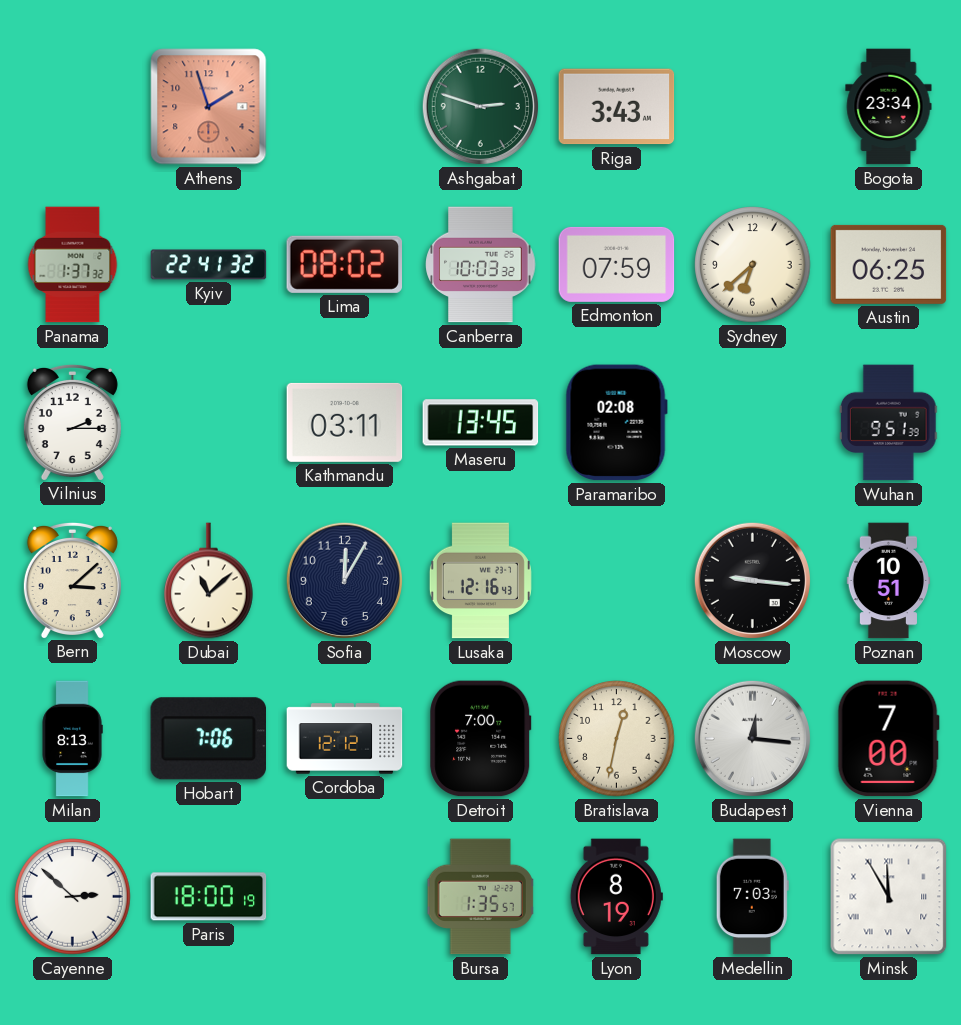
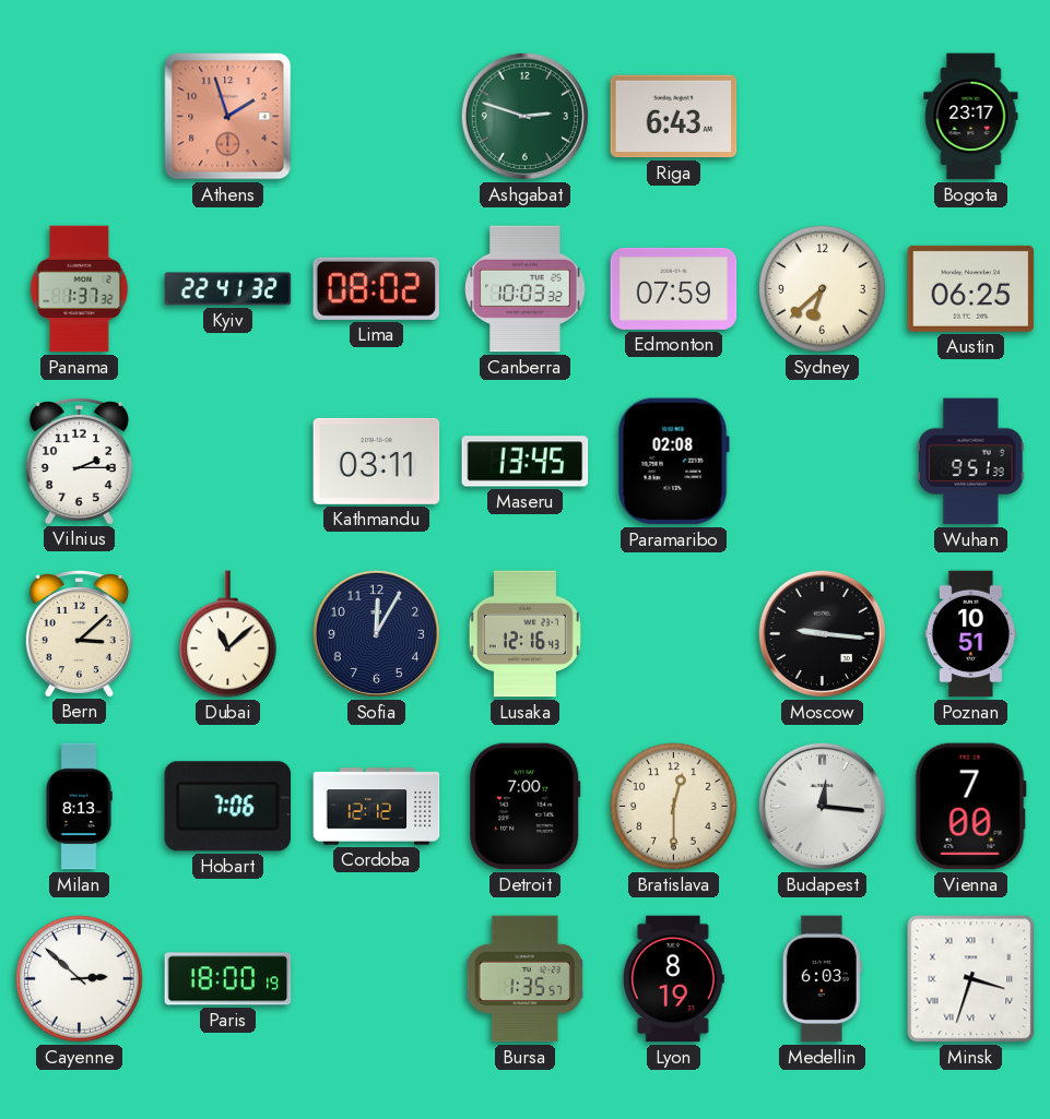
Riga: 3:43 -> 6:43 (674, 117)
Bogota: 23:34 -> 23:17 (971, 117)
Bratislava: 12:32 -> 12:30 (674, 807)
Medellin: 7:03 -> 6:03 (822, 979)
Minsk: 11:55 -> 3:33 (971, 979)
